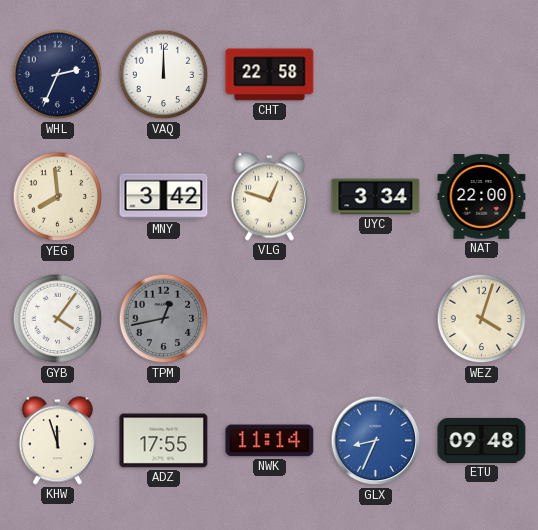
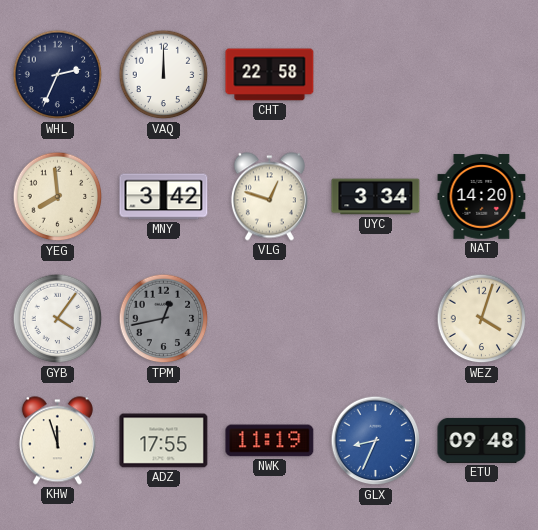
NAT: 22:00 -> 14:20 (482, 197)
NWK: 11:14 -> 11:19 (270, 441)
